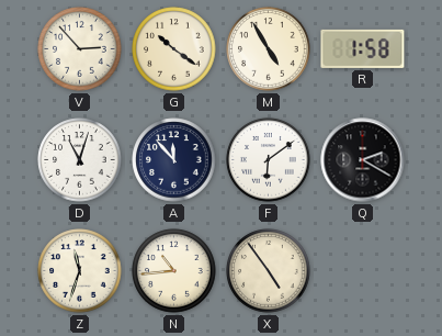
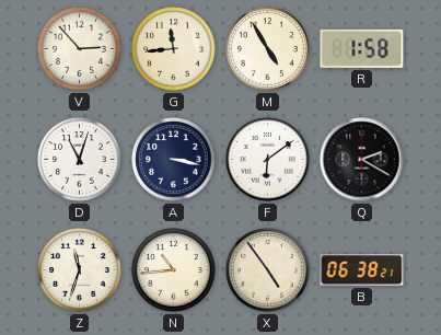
G: 10:21 -> 11:44 (174, 49)
A: 11:53 -> 3:17 (174, 160)
B: none -> 06:38 (362, 270)
